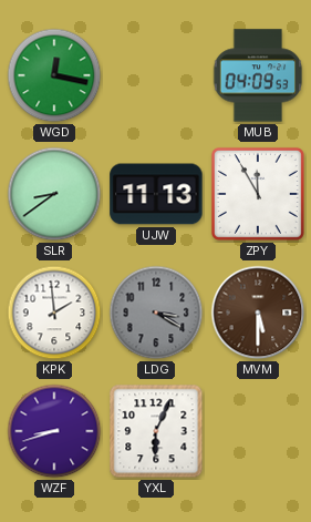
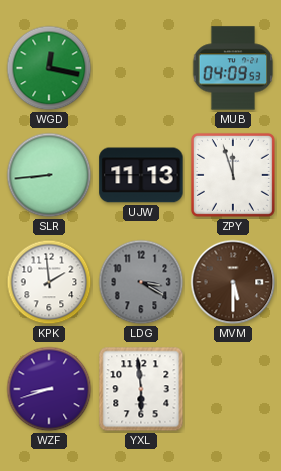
SLR: 8:39 -> 8:44 (49, 175)
ZPY: 11:55 -> 11:57 (233, 175)
YXL: 6:04 -> 5:59 (141, 389)
